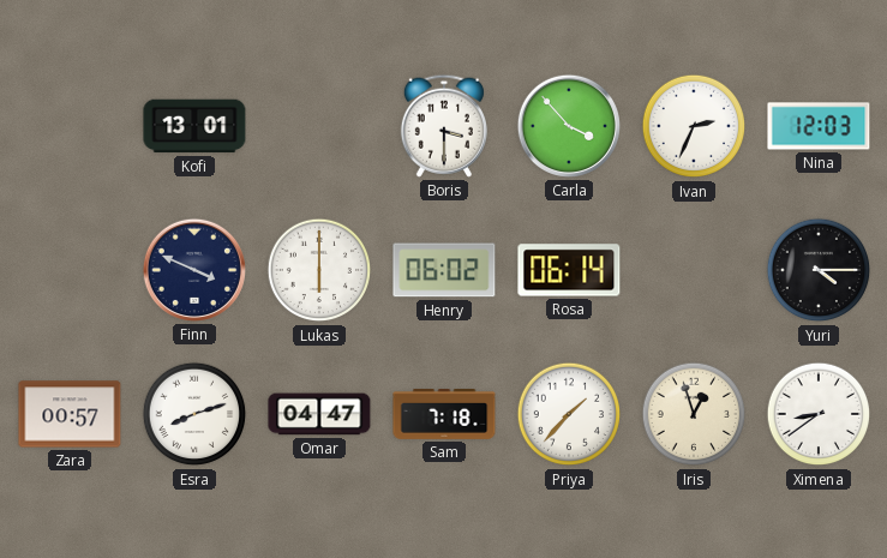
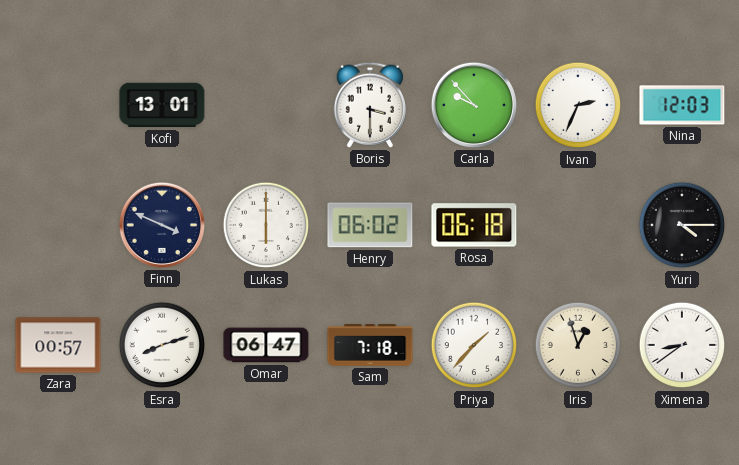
Carla: 3:53 -> 9:53 (474, 105)
Rosa: 06:14 -> 06:18 (474, 225)
Omar: 04:47 -> 06:47 (266, 345)
